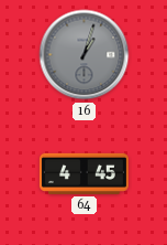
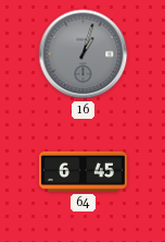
64: 4:45 -> 6:45 (82, 171)
